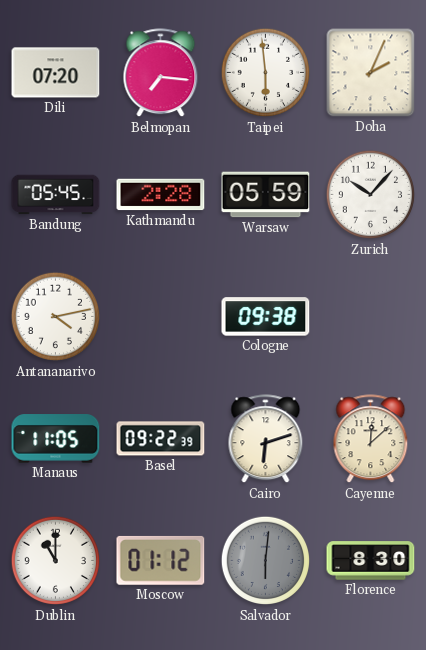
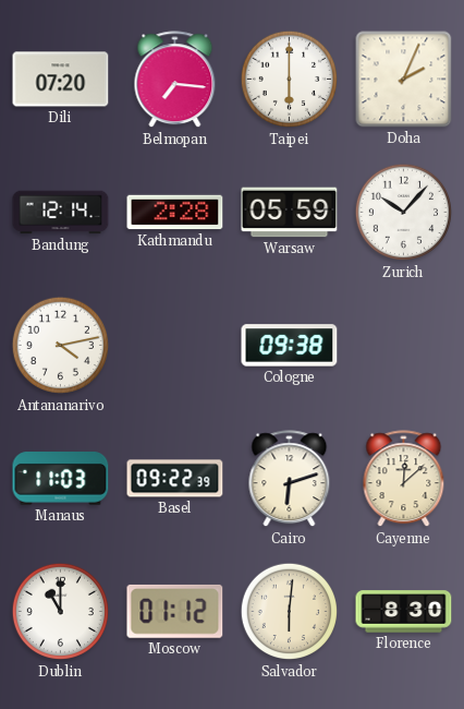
Taipei: 5:59 -> 6:00 (290, 80)
Bandung: 05:45 -> 12:14 (61, 213)
Manaus: 11:05 -> 11:03 (61, 479)
Salvador dial: grey -> cream (290, 612)
